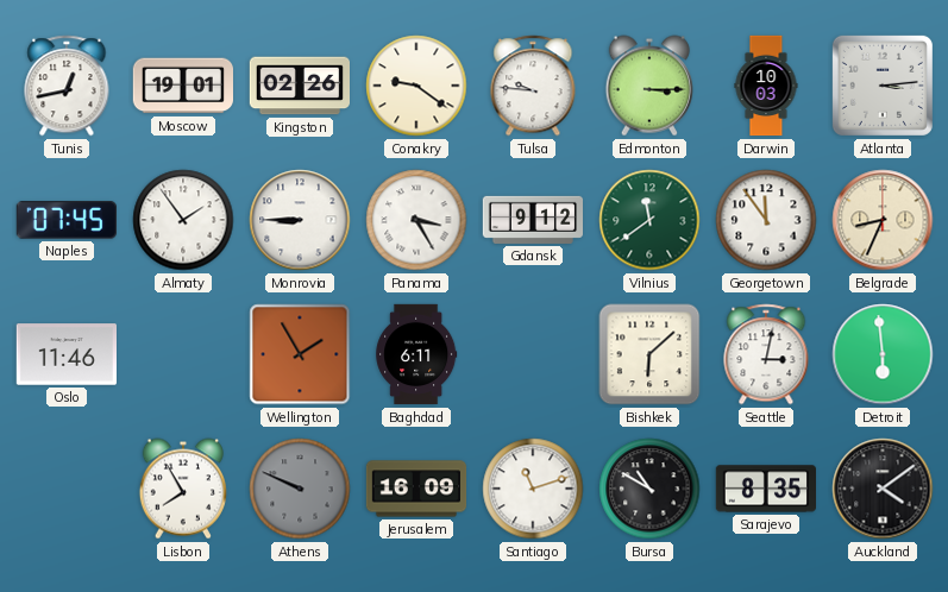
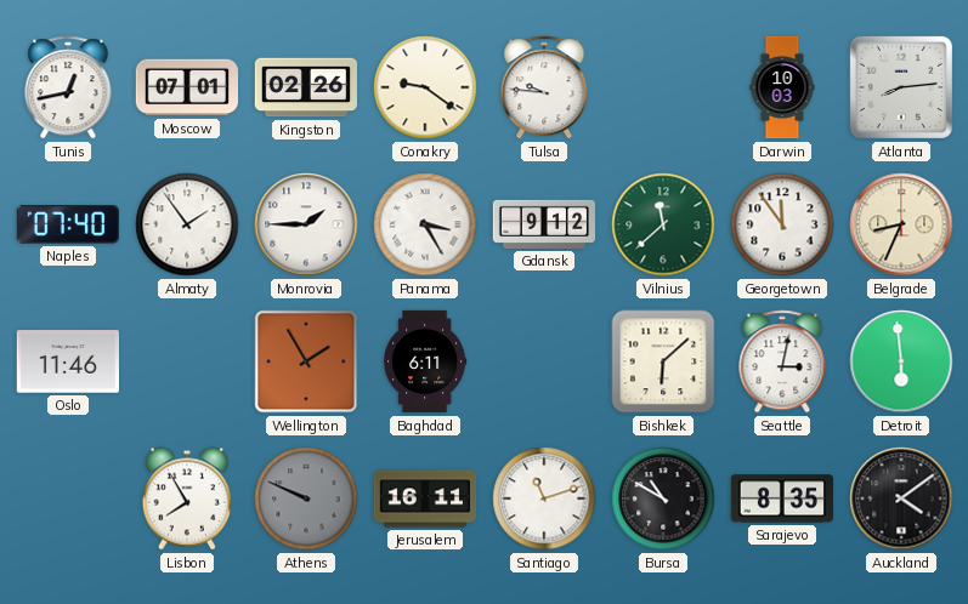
Moscow: 19:01 -> 07:01 (186, 87)
Edmonton: 3:15 -> none (649, 86)
Atlanta: 3:14 -> 8:14 (901, 87)
Naples: 07:45 -> 07:40 (68, 224)
Monrovia: 8:45 -> 1:45 (306, 224)
Vilnius: 11:39 -> 11:38 (663, 224)
Jerusalem: 16:09 -> 16:11 (425, 498)
